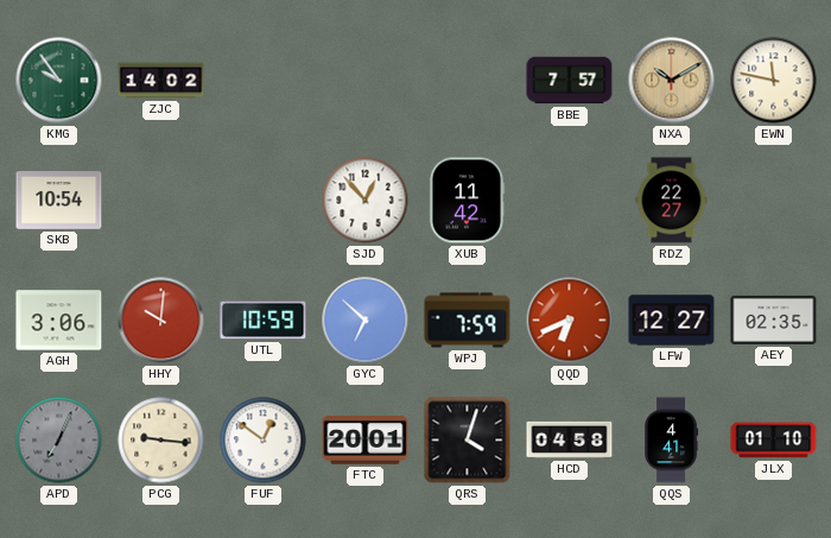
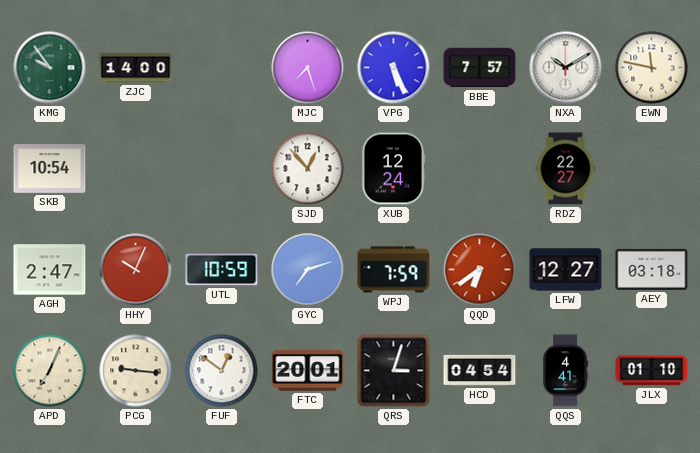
ZJC: 14:02 -> 14:00 (136, 68)
MJC: none -> 7:27 (308, 68)
VPG: none -> 5:26 (394, 68)
NXA dial: champagne -> white (566, 68)
XUB: 11:42 -> 12:24 (393, 169)
AGH: 3:06 -> 2:47 (50, 270)
HHY: 10:01 -> 10:04 (136, 270)
GYC: 6:52 -> 7:12 (308, 270)
QQD: 6:41 -> 6:39 (480, 270)
AEY: 02:35 -> 03:18 (652, 269)
APD dial: grey -> cream (50, 371)
QRS: 4:03 -> 3:03 (394, 371)
HCD: 04:58 -> 04:54 (480, 370)
